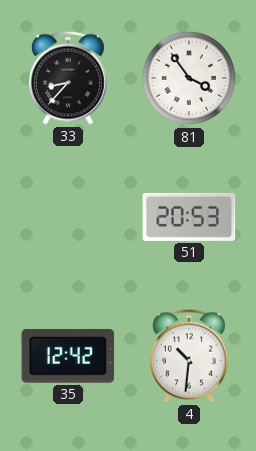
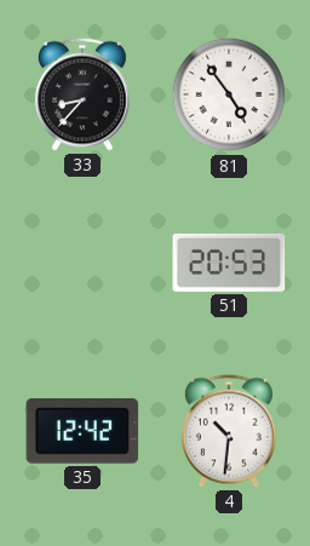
81: 3:54 -> 4:54 (229, 94)
